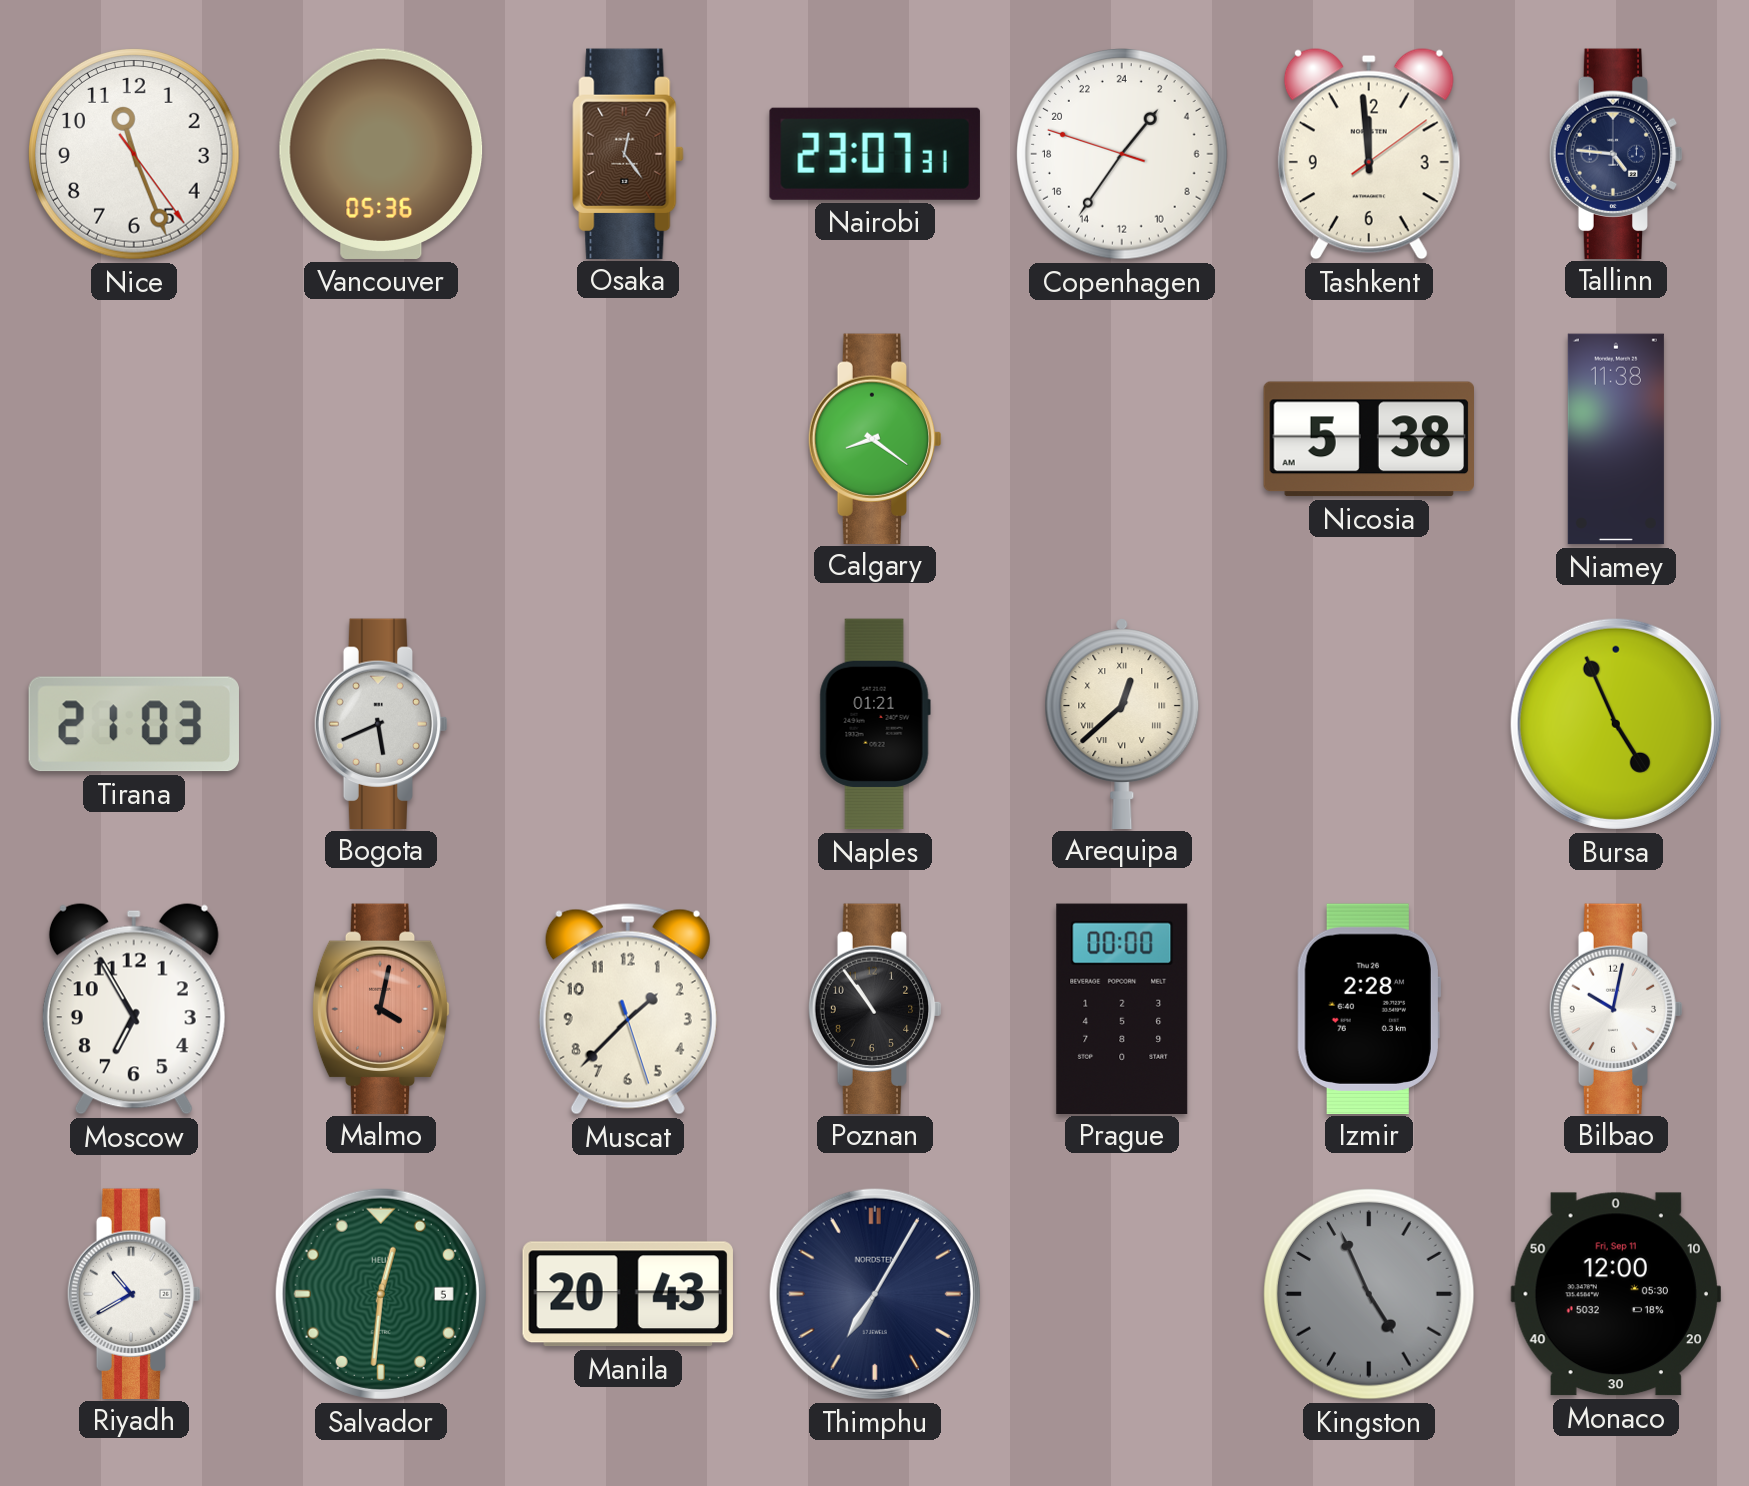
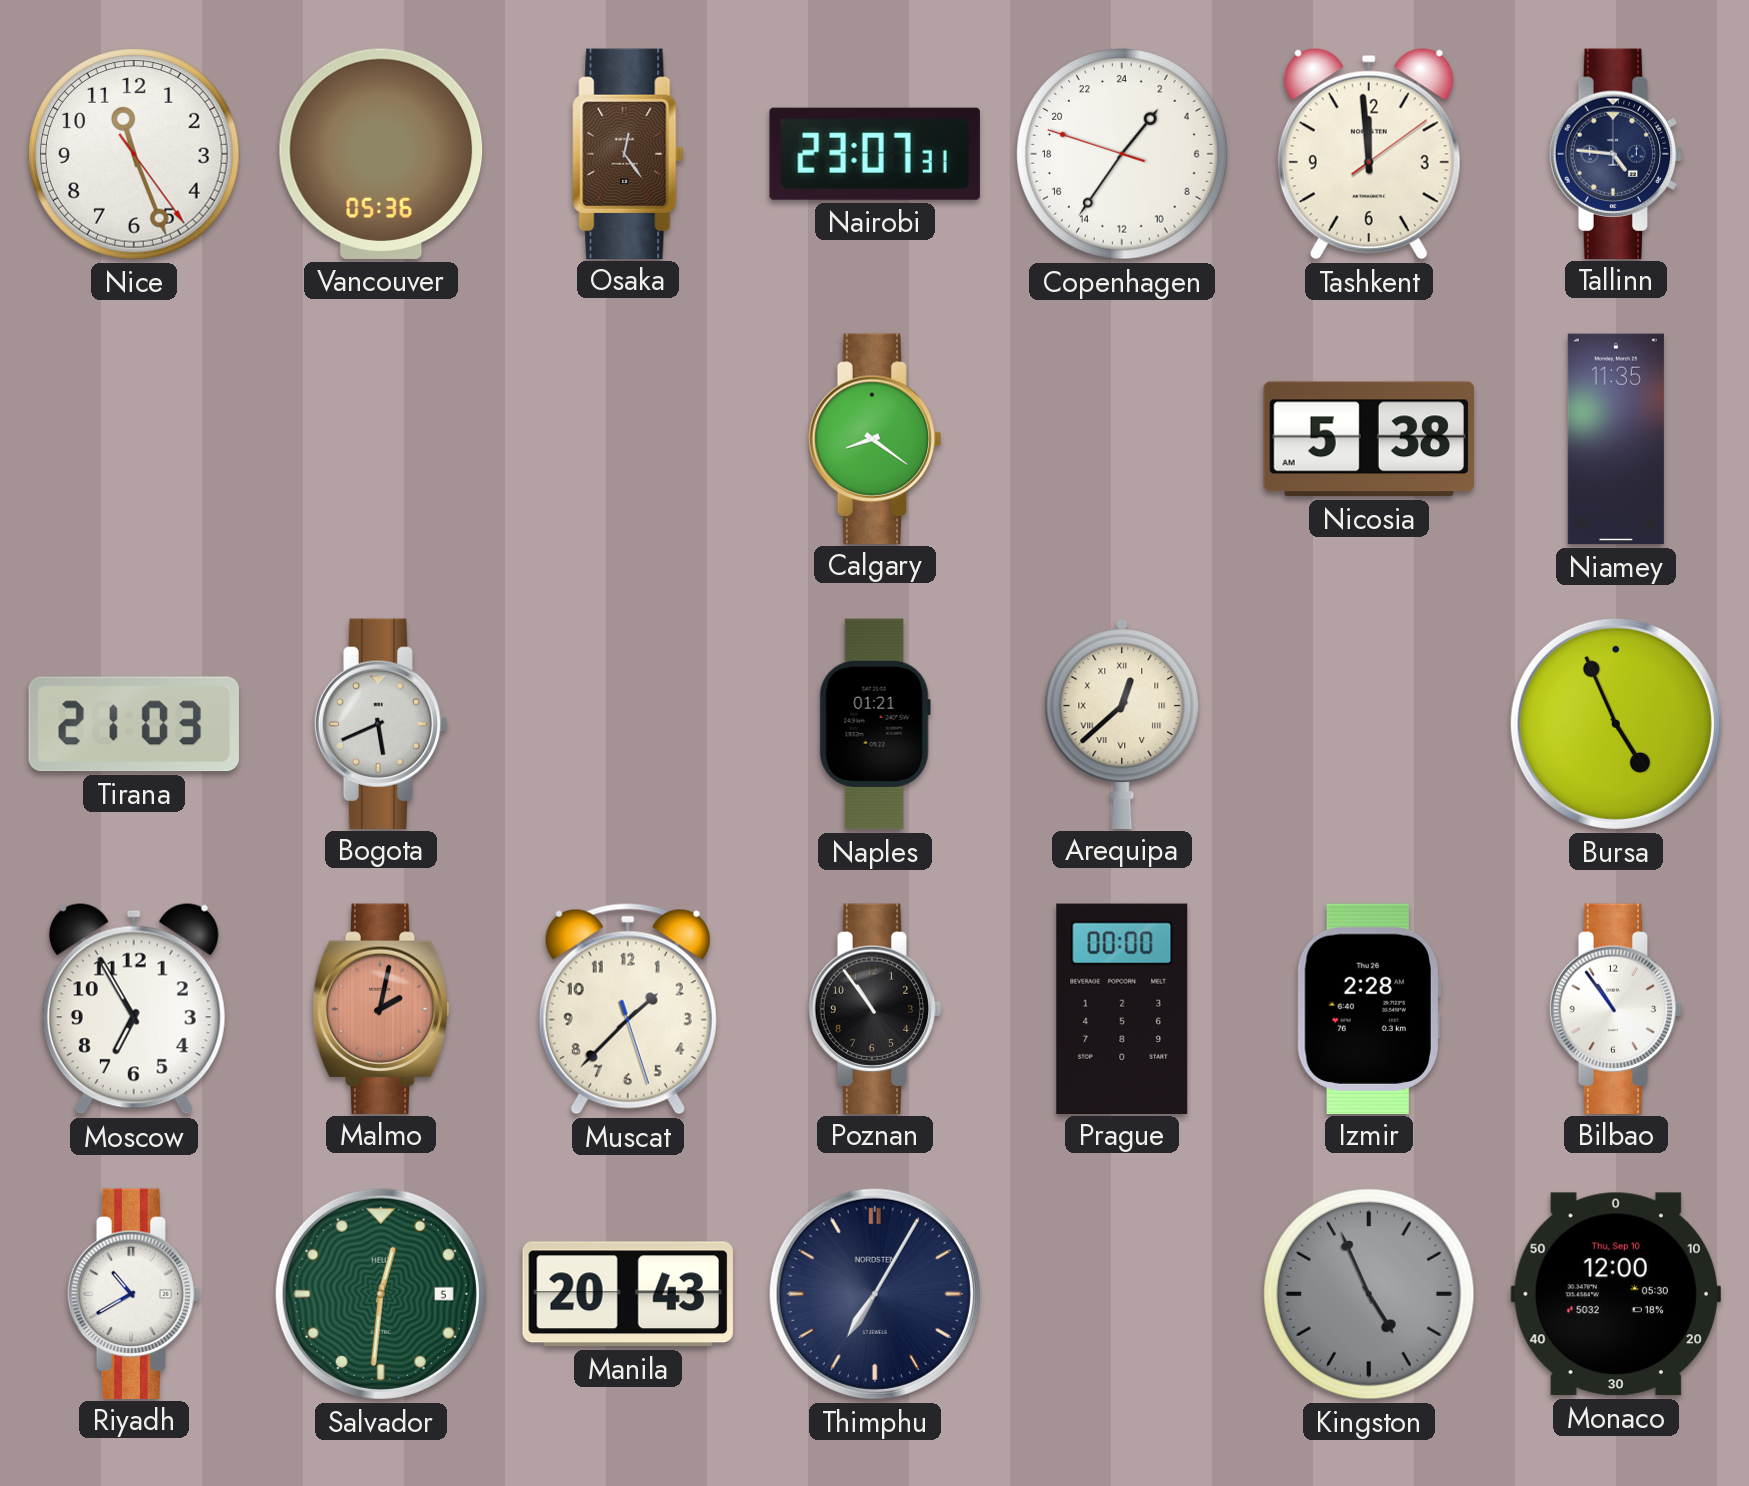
Niamey: 11:38 -> 11:35 (1616, 439)
Malmo: 4:02 -> 2:02 (381, 1008)
Bilbao: 10:02 -> 10:54 (1616, 1008)
Monaco date: Fri, Sep 11 -> Thu, Sep 10 (1616, 1294)
